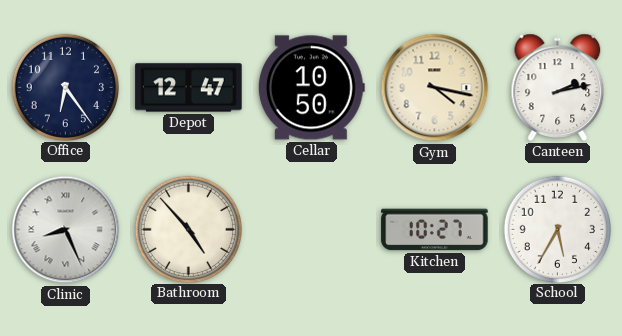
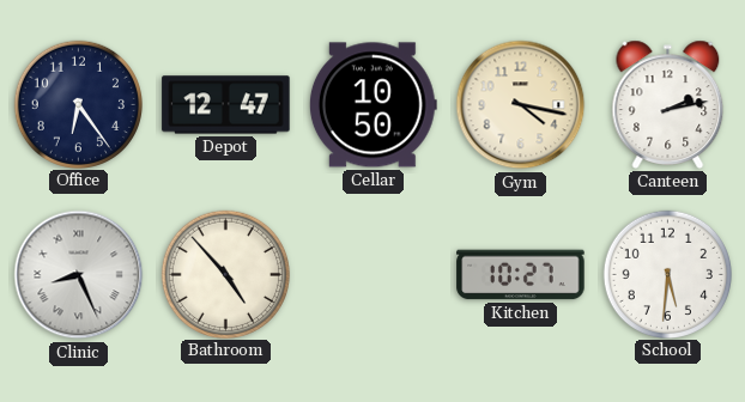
School: 5:35 -> 5:31 (667, 274)
